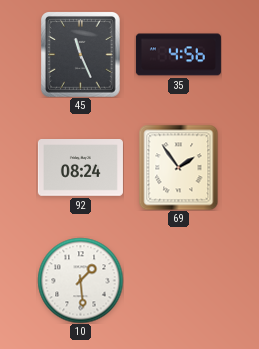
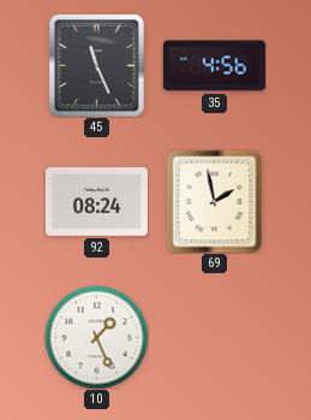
69: 1:54 -> 1:58 (215, 201)
10: 1:29 -> 1:26 (96, 337)
